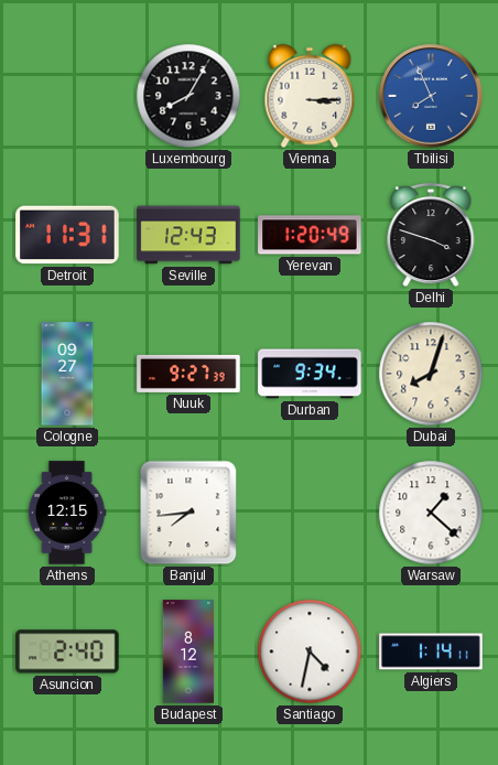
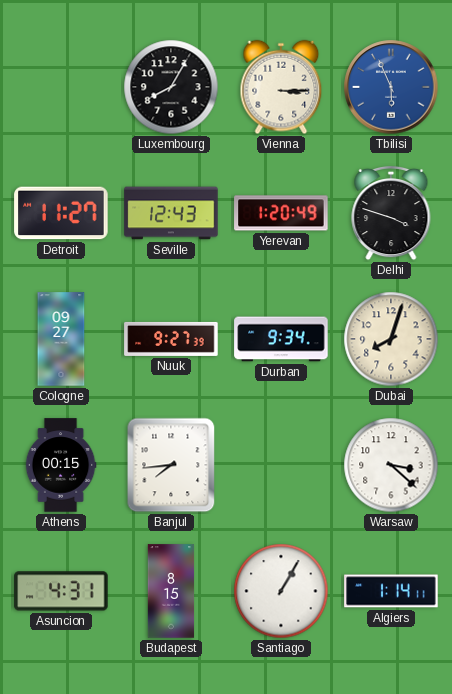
Tbilisi: 7:56 -> 5:56 (391, 87)
Detroit: 11:31 -> 11:27 (61, 213)
Athens: 12:15 -> 00:15 (61, 465)
Warsaw: 1:22 -> 3:22 (391, 465)
Asuncion: 2:40 -> 4:31 (61, 591)
Budapest: 8:12 -> 8:15 (171, 591)
Santiago: 4:32 -> 1:05 (281, 591)
